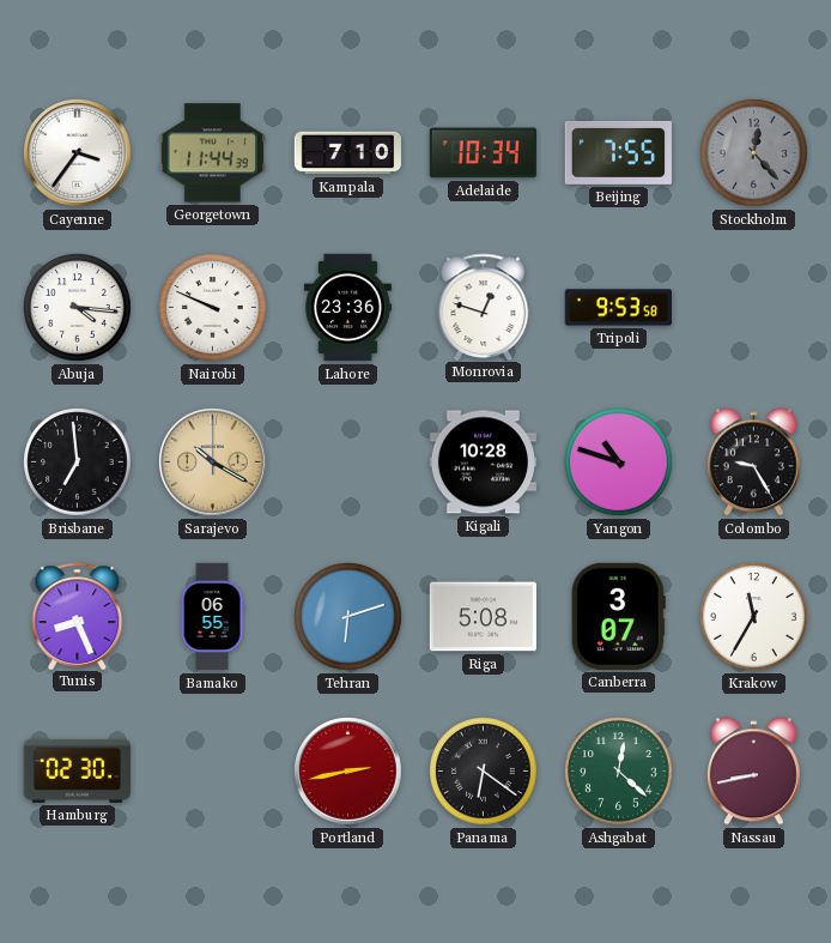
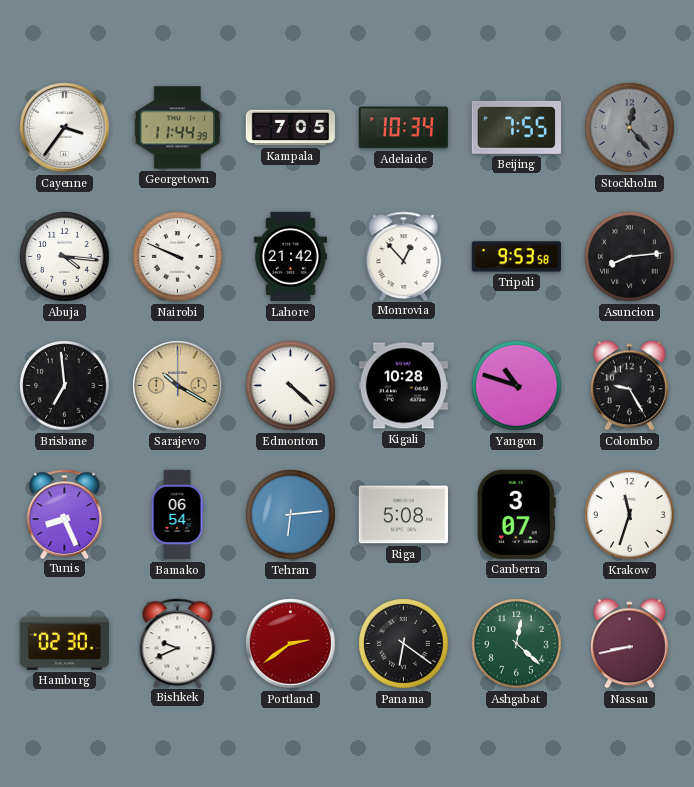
Kampala: 7:10 -> 7:05 (291, 128)
Lahore: 23:36 -> 21:42 (290, 257)
Monrovia: 12:48 -> 12:53 (404, 256)
Asuncion: none -> 8:14 (630, 257)
Edmonton: none -> 4:22 (291, 386)
Bamako: 06:55 -> 06:54 (177, 515)
Tehran: 6:12 -> 6:14 (291, 515)
Krakow: 11:35 -> 11:33 (630, 515)
Bishkek: none -> 9:41 (178, 643)
Portland: 2:43 -> 2:39 (291, 644)
